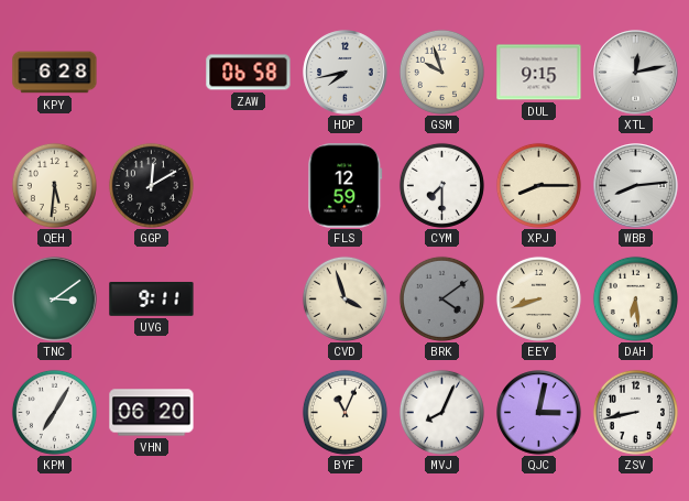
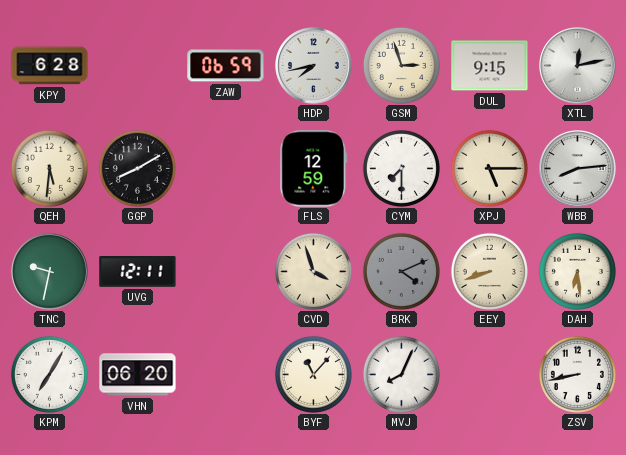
ZAW: 06:58 -> 06:59 (226, 66)
GSM: 9:57 -> 2:57 (401, 65)
GGP: 12:10 -> 8:10 (137, 168)
XPJ: 8:15 -> 5:15 (489, 168)
TNC: 3:09 -> 9:32 (50, 272)
UVG: 9:11 -> 12:11 (138, 272)
BRK: 4:09 -> 4:11 (401, 271)
BYF: 11:04 -> 11:07 (313, 374)
QJC: 3:02 -> none (539, 413)
